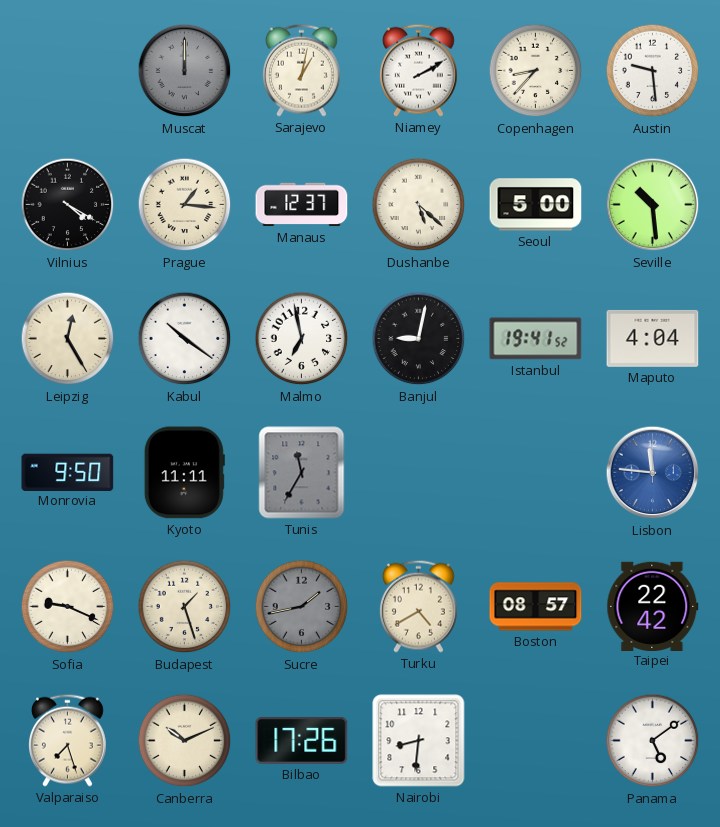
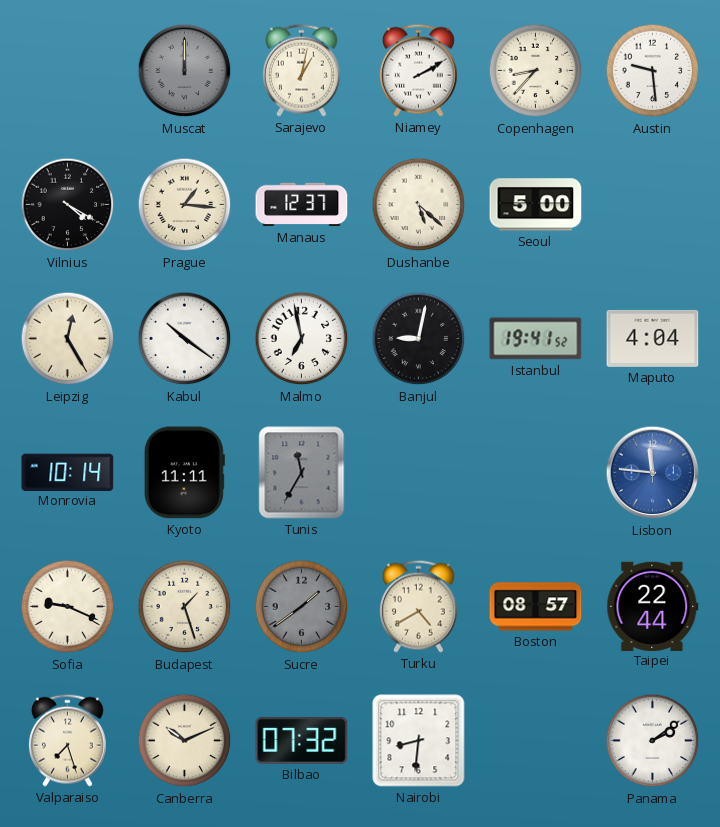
Seville: 10:29 -> none (653, 205)
Monrovia: 9:50 -> 10:14 (68, 472)
Sucre: 1:43 -> 1:39 (302, 607)
Taipei: 22:42 -> 22:44 (653, 606)
Bilbao: 17:26 -> 07:32 (302, 740)
Panama: 5:09 -> 2:09 (653, 741)
